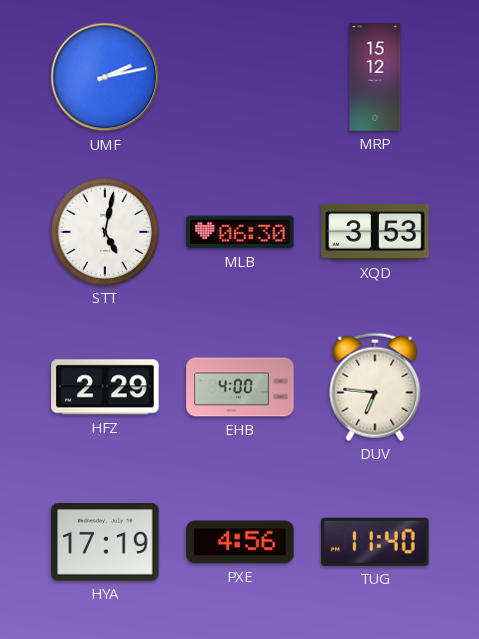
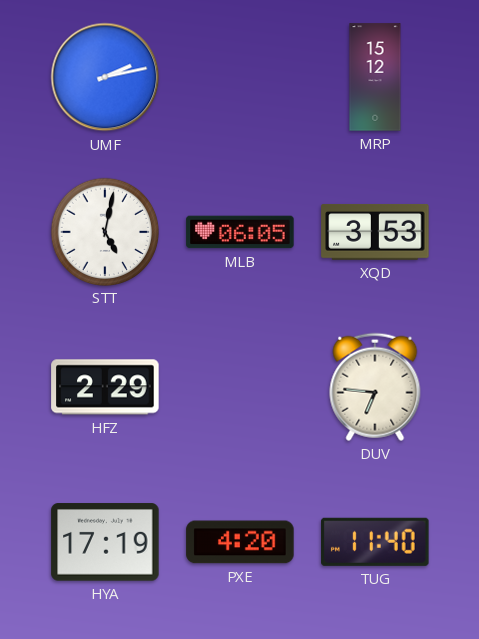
MLB: 06:30 -> 06:05 (240, 232)
EHB: 4:00 -> none (240, 387)
PXE: 4:56 -> 4:20 (240, 542)
